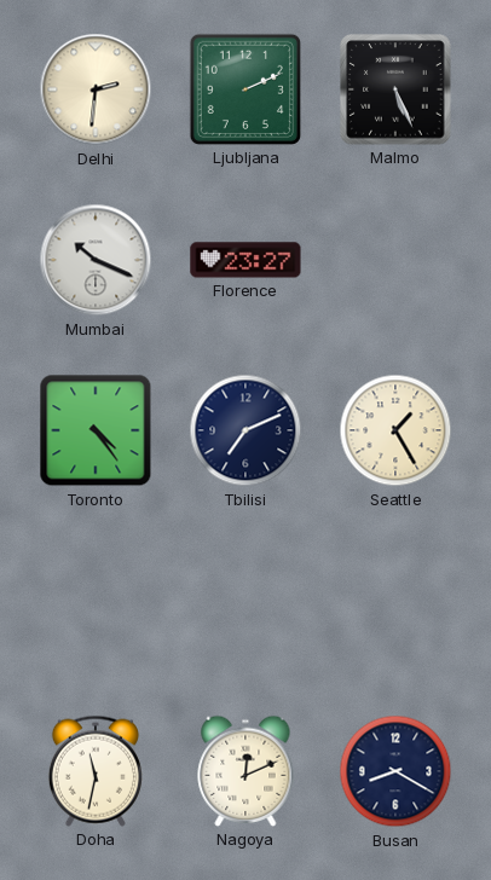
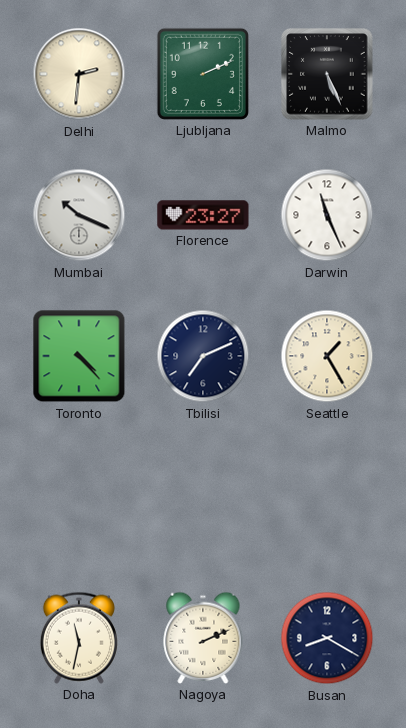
Darwin: none -> 11:26 (327, 215)
Toronto: 4:24 -> 4:23 (79, 356)
Nagoya: 12:11 -> 2:11 (203, 638)
